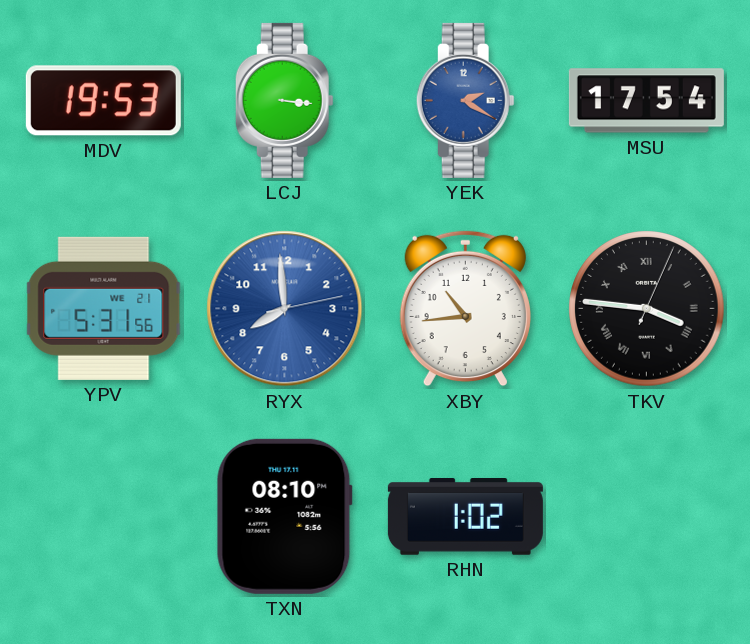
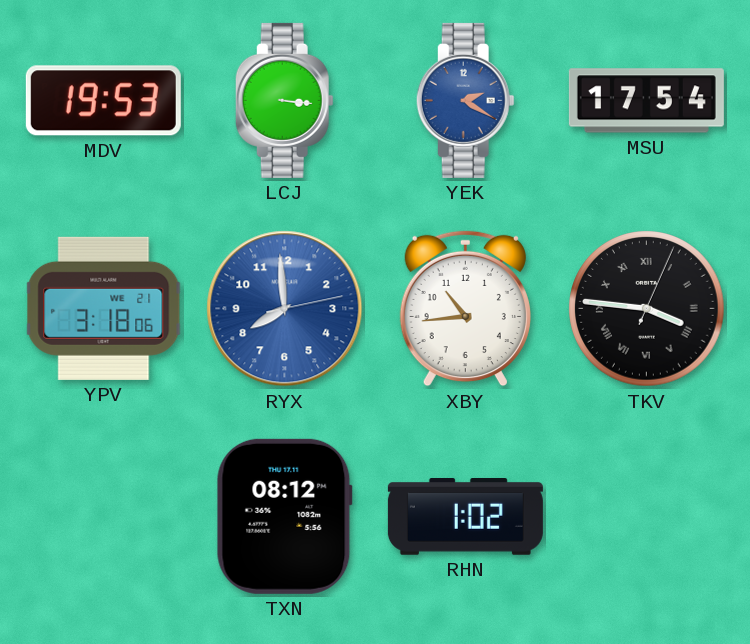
YPV: 5:31 -> 3:18 (104, 308)
TXN: 08:10 -> 08:12 (284, 516)
